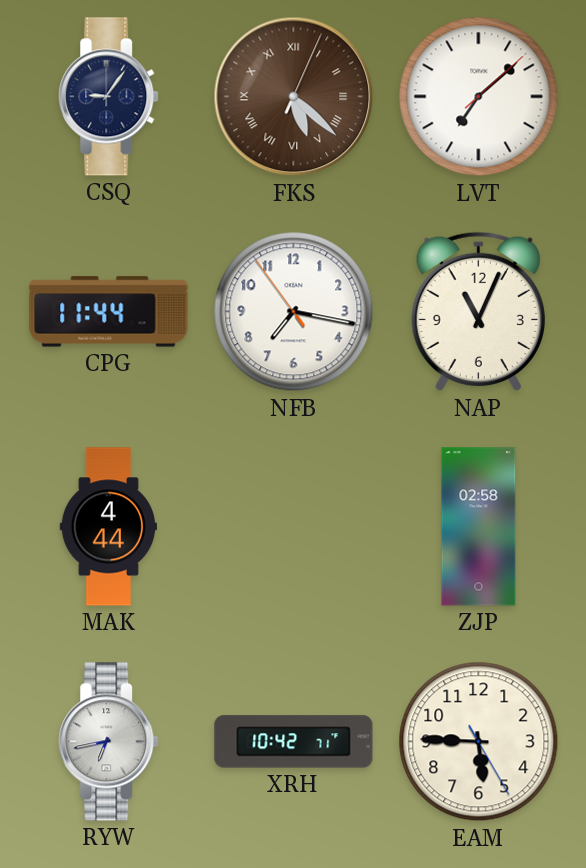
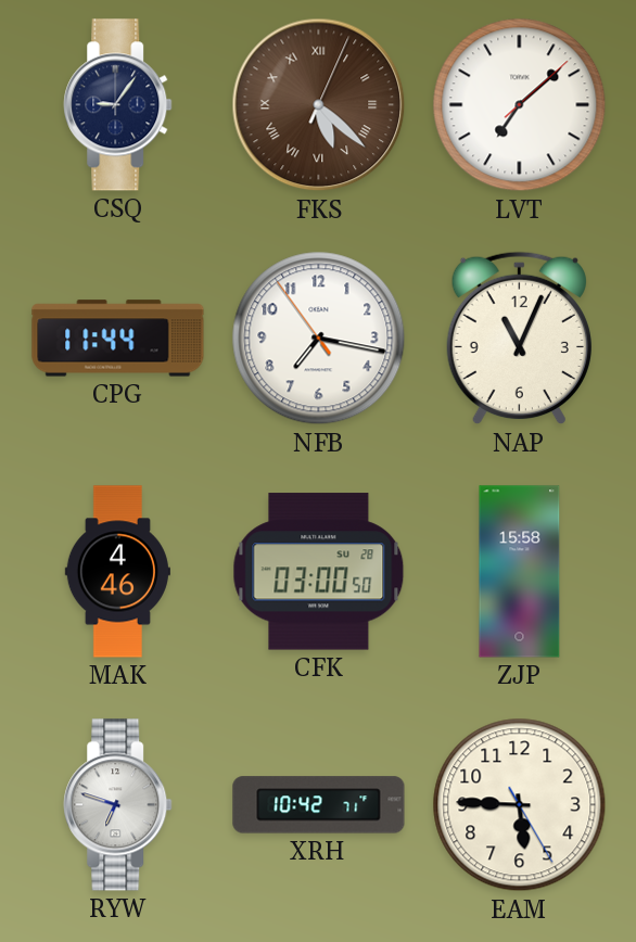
MAK: 4:44 -> 4:46 (117, 572)
CFK: none -> 03:00 (319, 572)
ZJP: 02:58 -> 15:58 (520, 572)
RYW: 6:43 -> 6:48 (118, 805)
